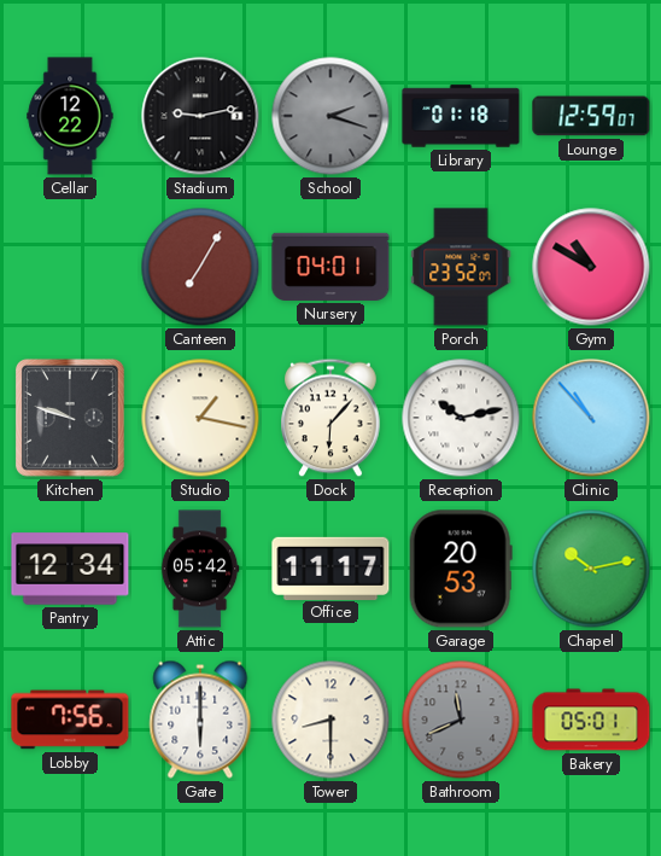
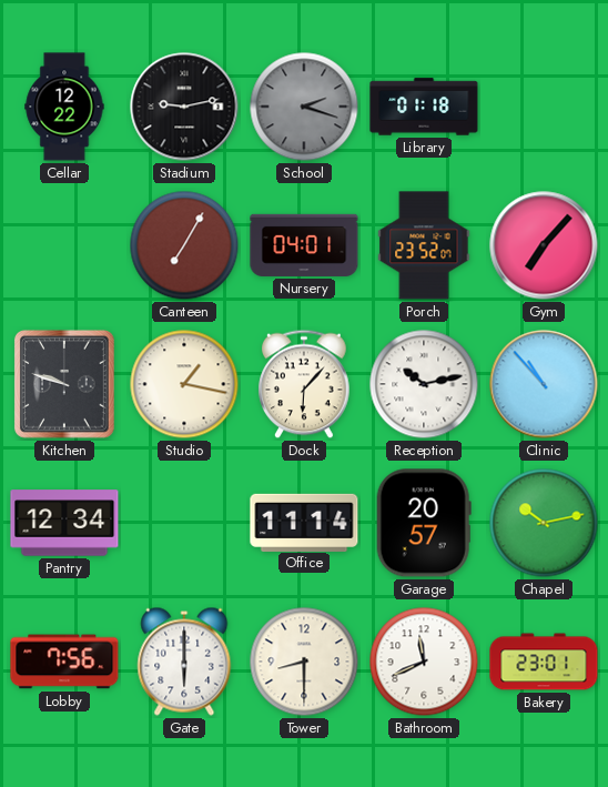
Lounge: 12:59 -> none (591, 116)
Gym: 10:50 -> 7:07 (544, 245)
Attic: 05:42 -> none (200, 569)
Office: 11:17 -> 11:14 (304, 522)
Garage: 20:53 -> 20:57 (424, 523)
Bathroom dial: grey -> white (424, 662)
Bakery: 05:01 -> 23:01 (544, 662)
